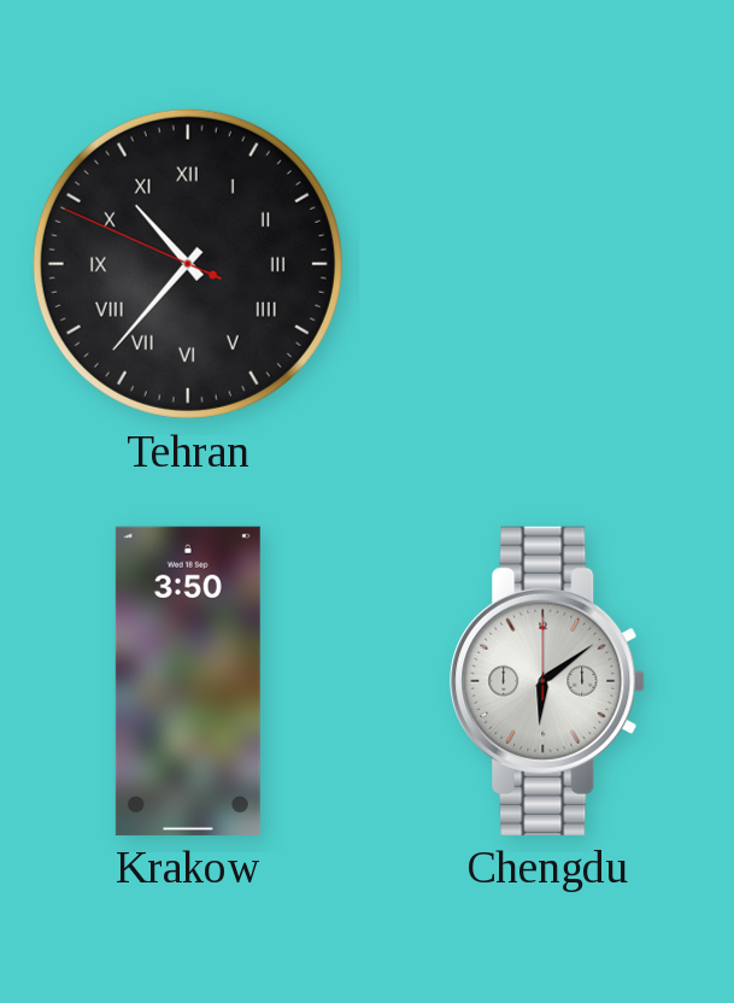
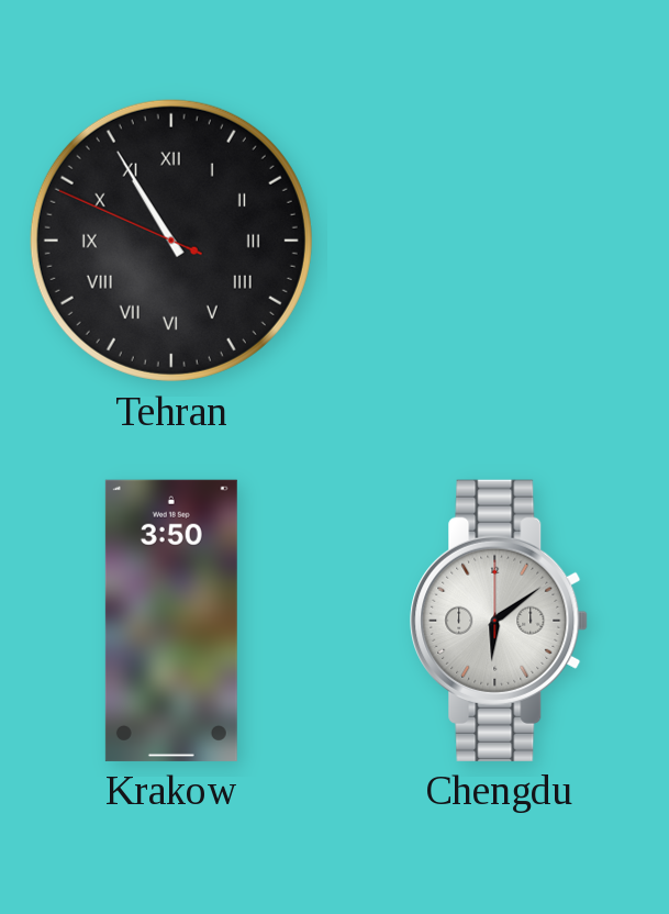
Tehran: 10:36 -> 10:54 (171, 241)
